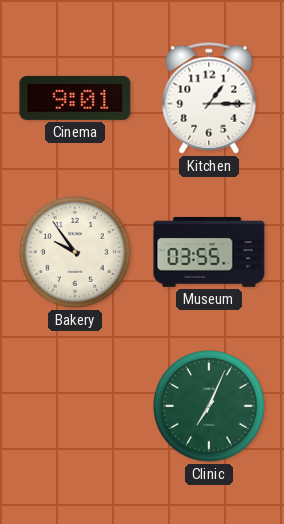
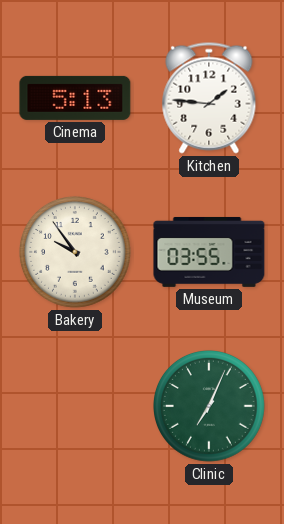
Cinema: 9:01 -> 5:13 (75, 98)
Kitchen: 1:15 -> 1:46 (209, 98)
